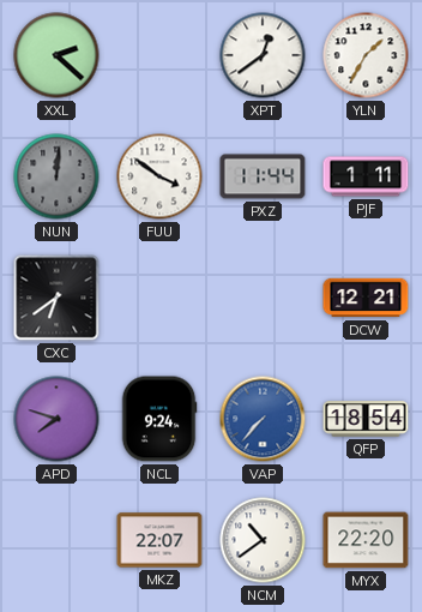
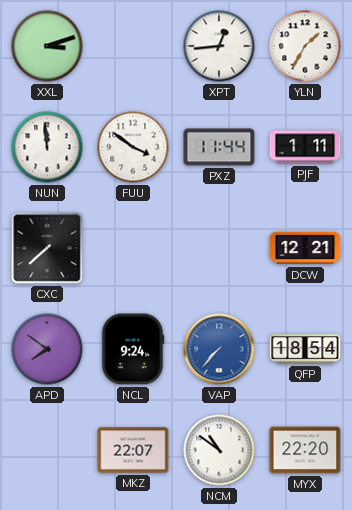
XXL: 2:22 -> 3:12 (47, 46)
XPT: 12:39 -> 12:44 (219, 46)
NUN: 12:01 -> 11:59 (47, 147)
NUN dial: grey -> white (47, 147)
CXC: 6:39 -> 7:38 (47, 248)
APD: 7:48 -> 7:51 (47, 349)
NCM: 10:39 -> 10:51 (219, 450)
